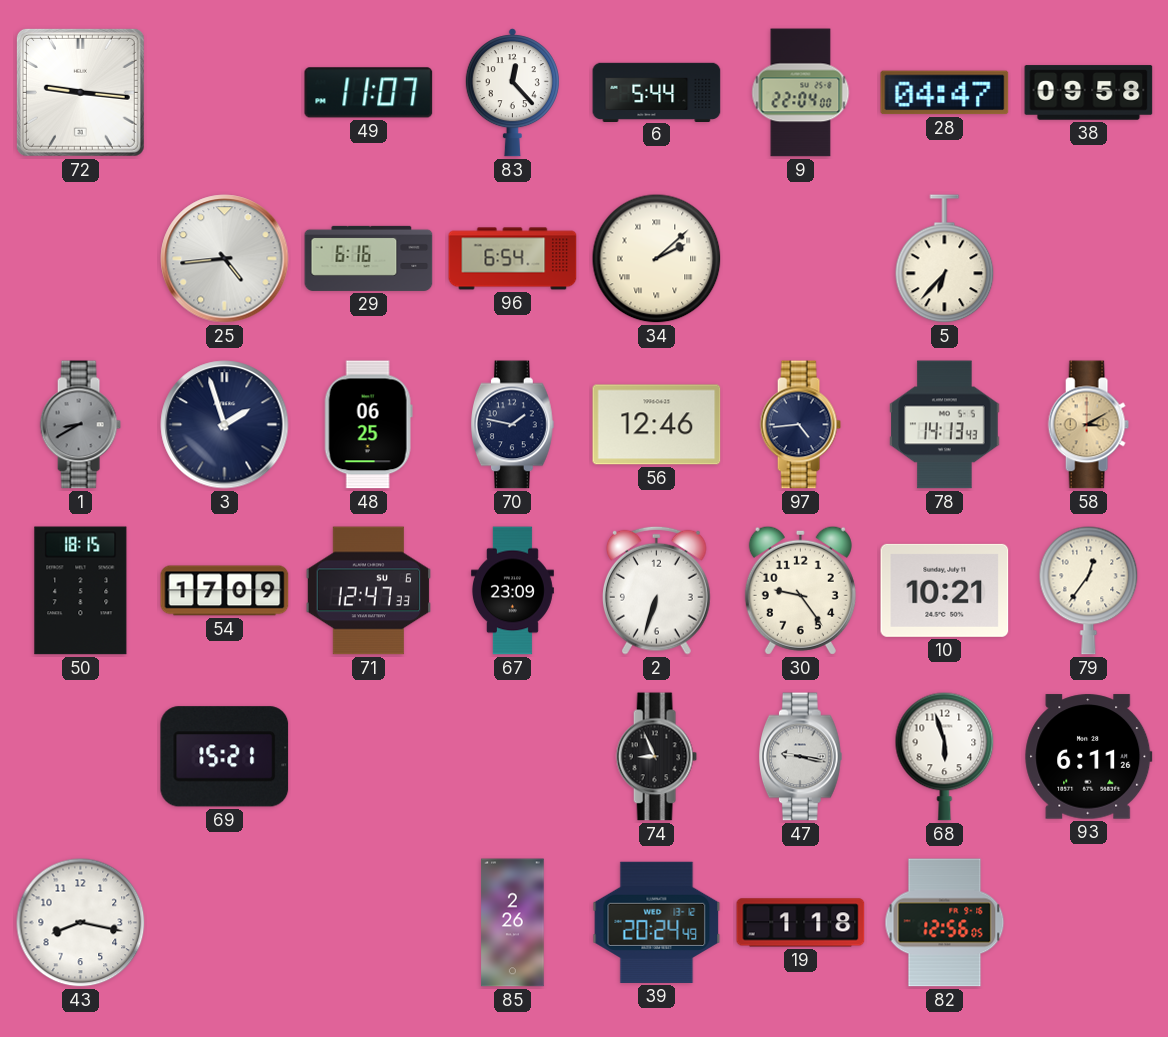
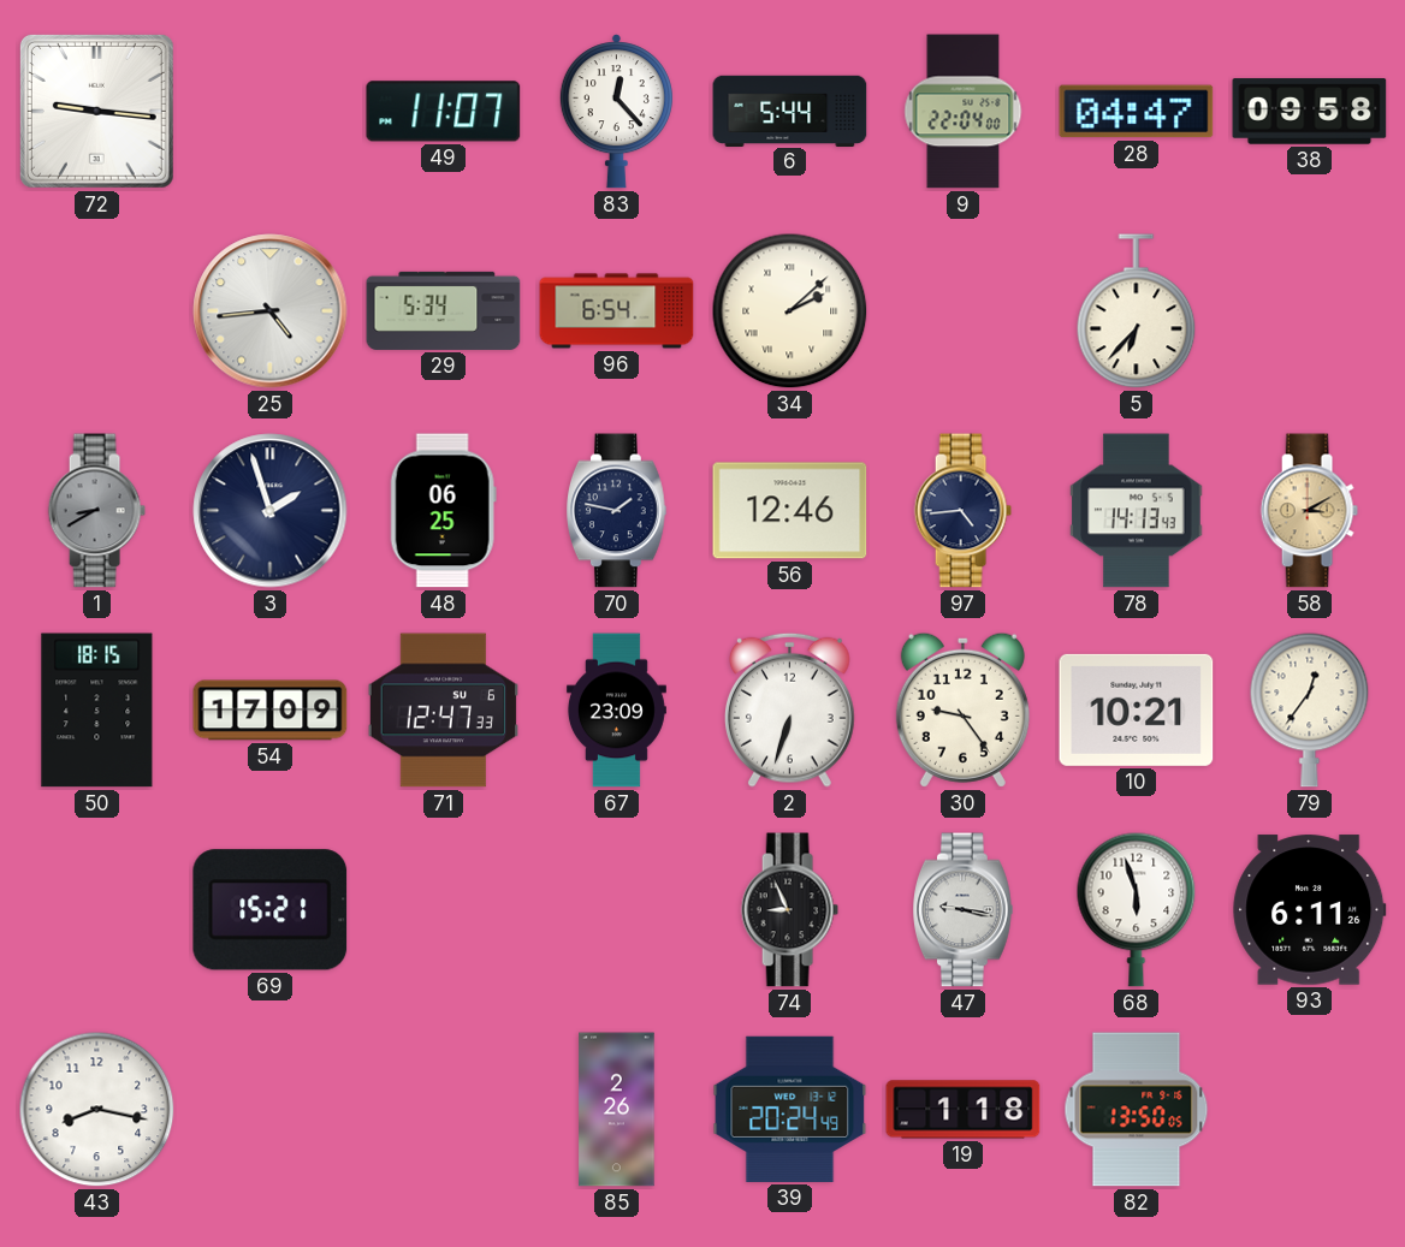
29: 6:16 -> 5:34 (444, 310)
82: 12:56 -> 13:50 (1137, 1110)
